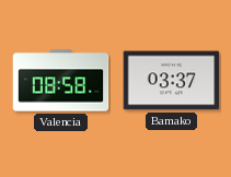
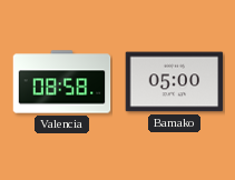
Bamako: 03:37 -> 05:00 (175, 82)
